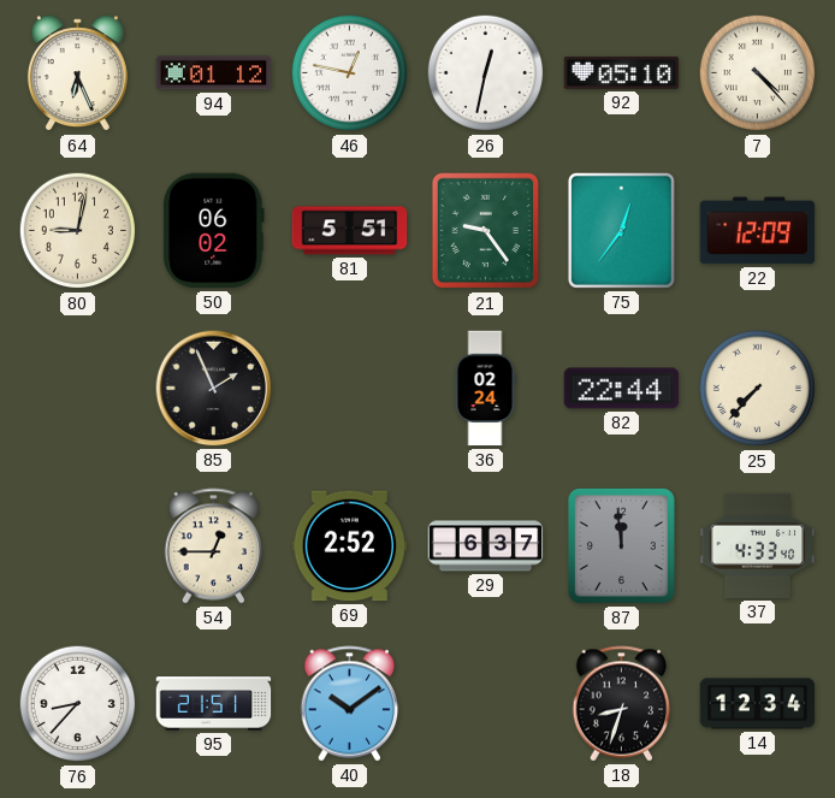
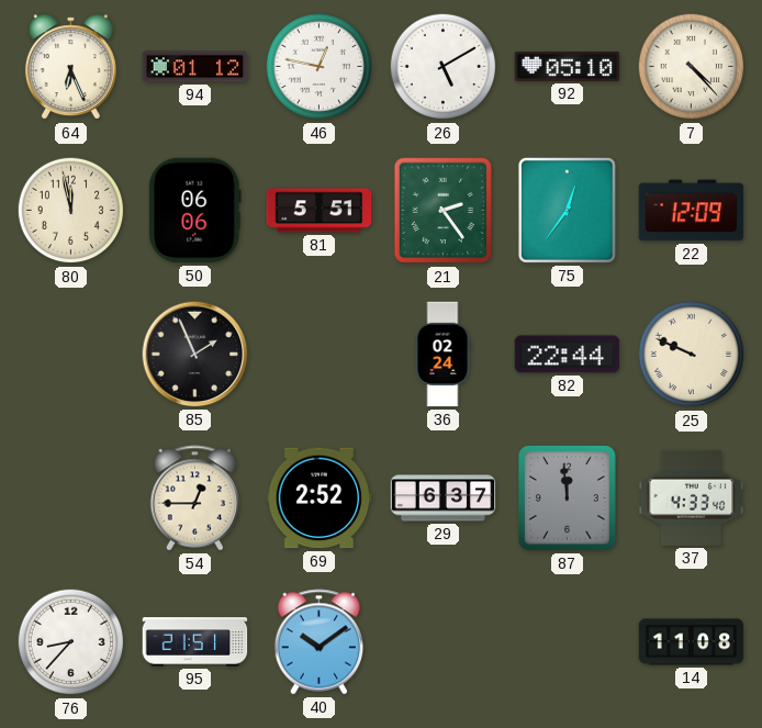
26: 12:32 -> 5:10 (444, 67)
80: 9:02 -> 11:58 (71, 211)
50: 06:02 -> 06:06 (195, 211)
21: 9:24 -> 2:24 (444, 211)
25: 7:37 -> 9:49 (692, 355)
18: 8:33 -> none (622, 704)
14: 12:34 -> 11:08 (692, 642)
